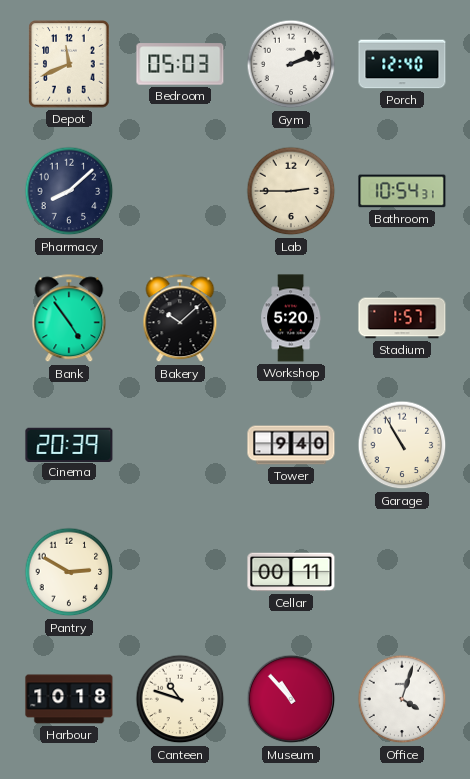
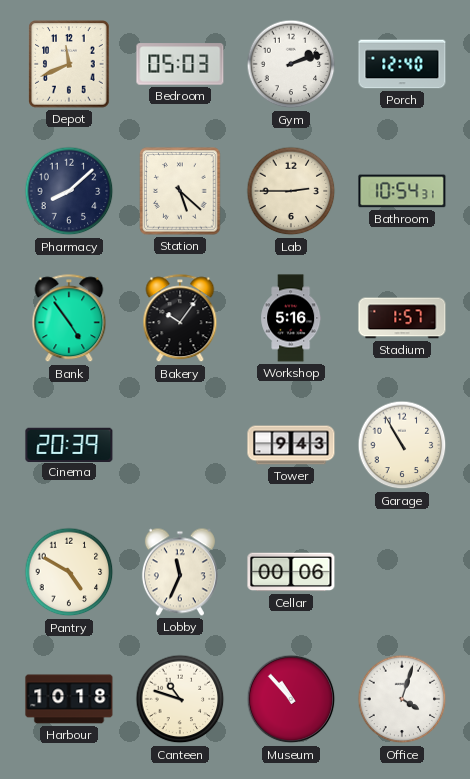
Station: none -> 5:22 (180, 191)
Bakery: 10:08 -> 10:06 (180, 319)
Workshop: 5:20 -> 5:16 (291, 318)
Tower: 9:40 -> 9:43 (291, 445)
Pantry: 2:50 -> 4:50 (69, 572)
Lobby: none -> 11:34 (180, 572)
Cellar: 00:11 -> 00:06 (291, 572)
